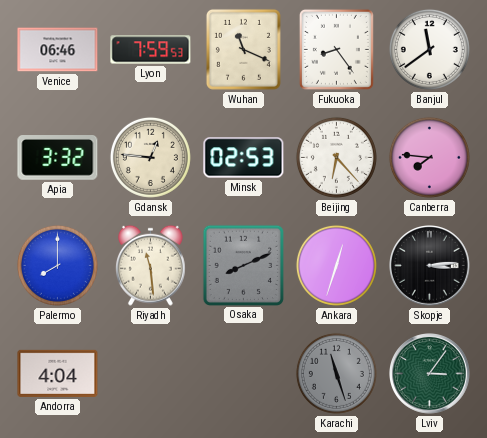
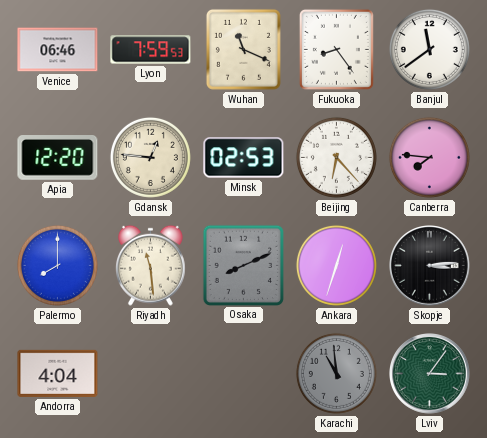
Apia: 3:32 -> 12:20 (58, 158)
Karachi: 11:27 -> 10:59 (336, 373)
